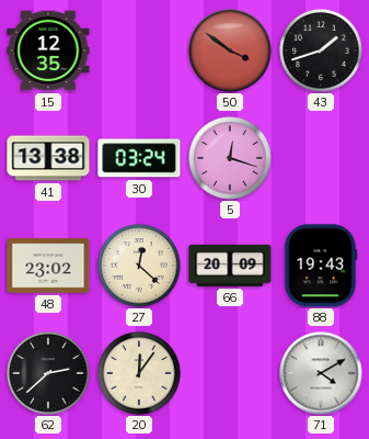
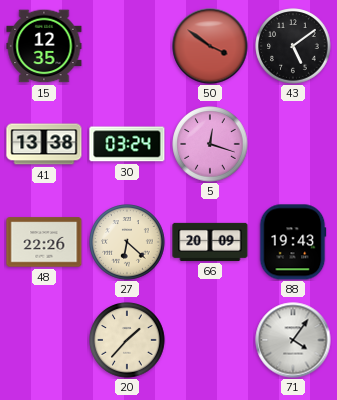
43: 1:42 -> 5:09 (293, 46)
48: 23:02 -> 22:26 (44, 242)
27: 12:22 -> 6:22 (127, 242)
62: 2:38 -> none (48, 373)
20: 12:06 -> 1:37 (127, 340)
71: 4:10 -> 4:06 (293, 340)
